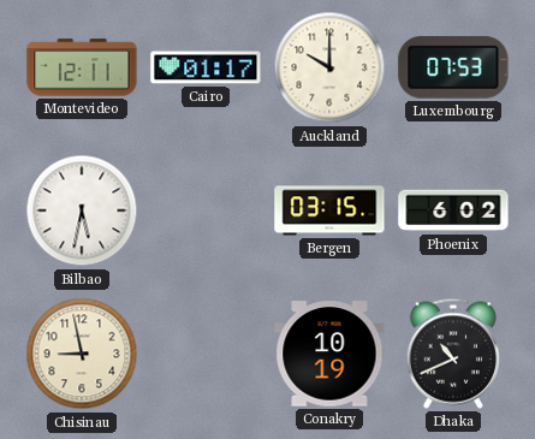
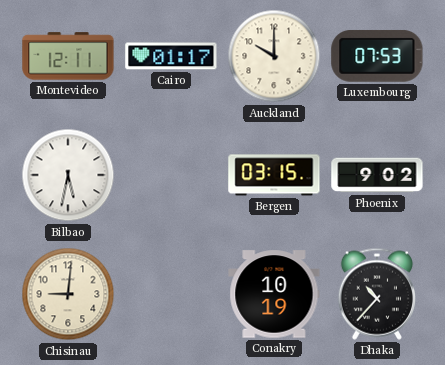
Phoenix: 6:02 -> 9:02 (377, 175)
Chisinau: 8:58 -> 9:01 (68, 294)
Dhaka: 10:41 -> 10:37 (376, 294)
